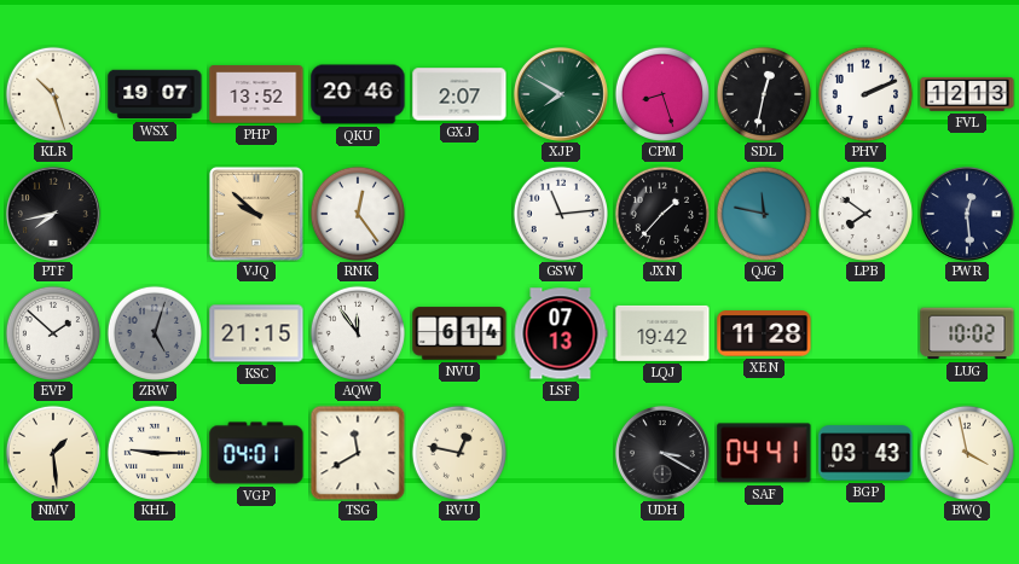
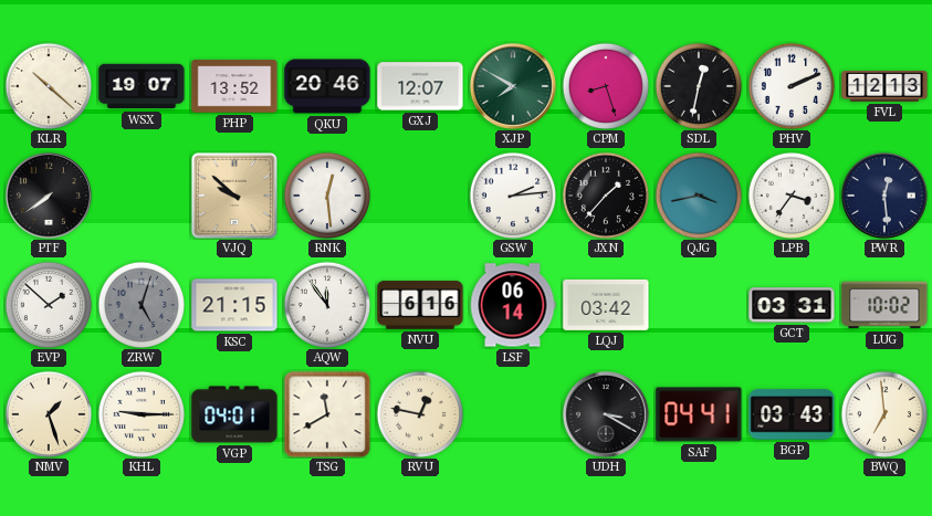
KLR: 10:27 -> 10:22 (48, 85)
GXJ: 2:07 -> 12:07 (420, 86)
PTF: 7:43 -> 7:39 (49, 196)
RNK: 12:24 -> 12:29 (326, 194)
GSW: 11:14 -> 2:14 (512, 194)
QJG: 11:47 -> 3:43 (698, 194)
LPB: 7:51 -> 3:36 (790, 194)
NVU: 6:14 -> 6:16 (420, 305)
LSF: 07:13 -> 06:14 (513, 305)
LQJ: 19:42 -> 03:42 (606, 305)
XEN: 11:28 -> none (764, 333)
GCT: none -> 03:31 (792, 305)
NMV: 1:29 -> 1:27 (48, 413)
BWQ: 3:58 -> 6:59 (883, 413)
